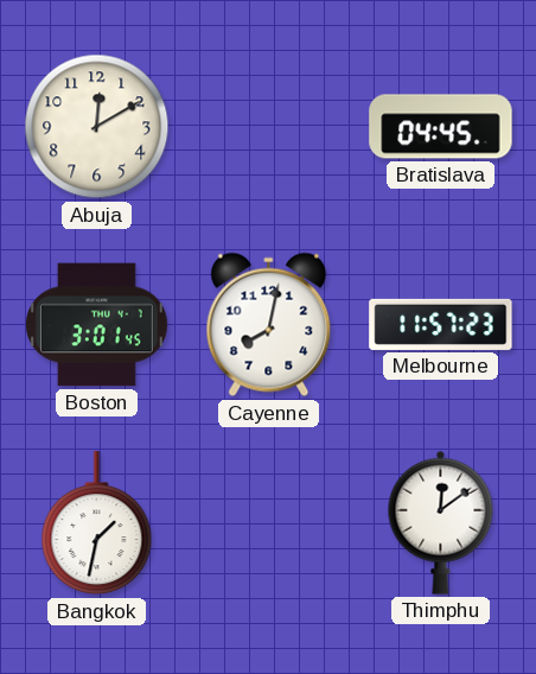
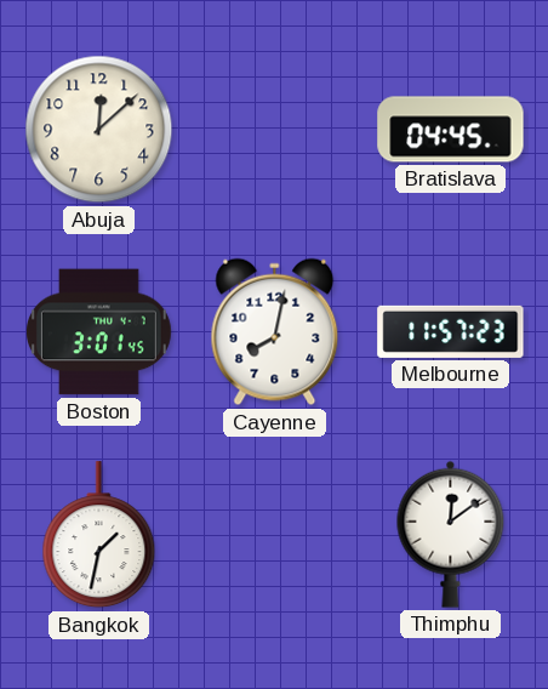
Abuja: 12:10 -> 12:08 (99, 130)
